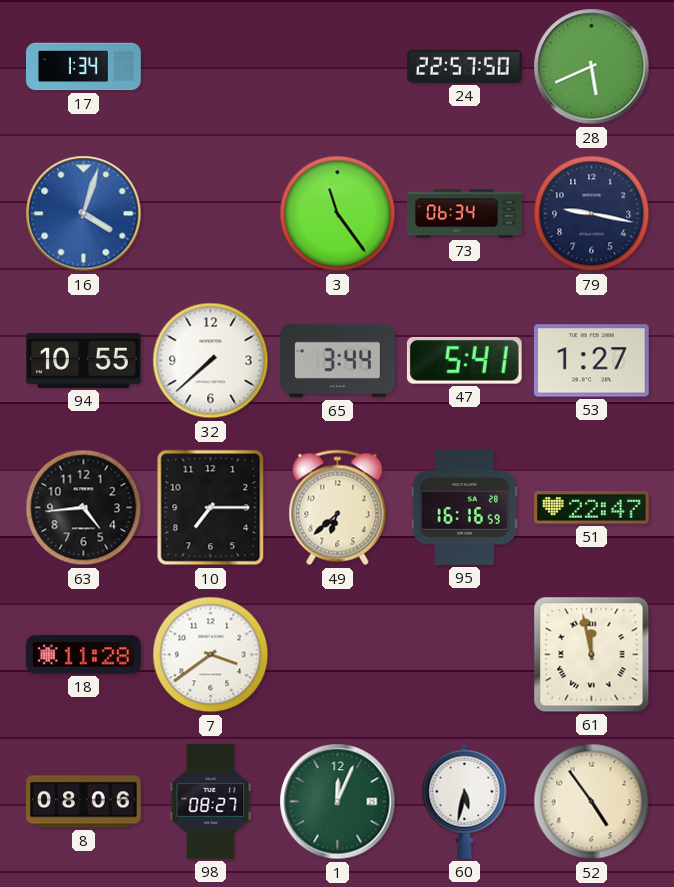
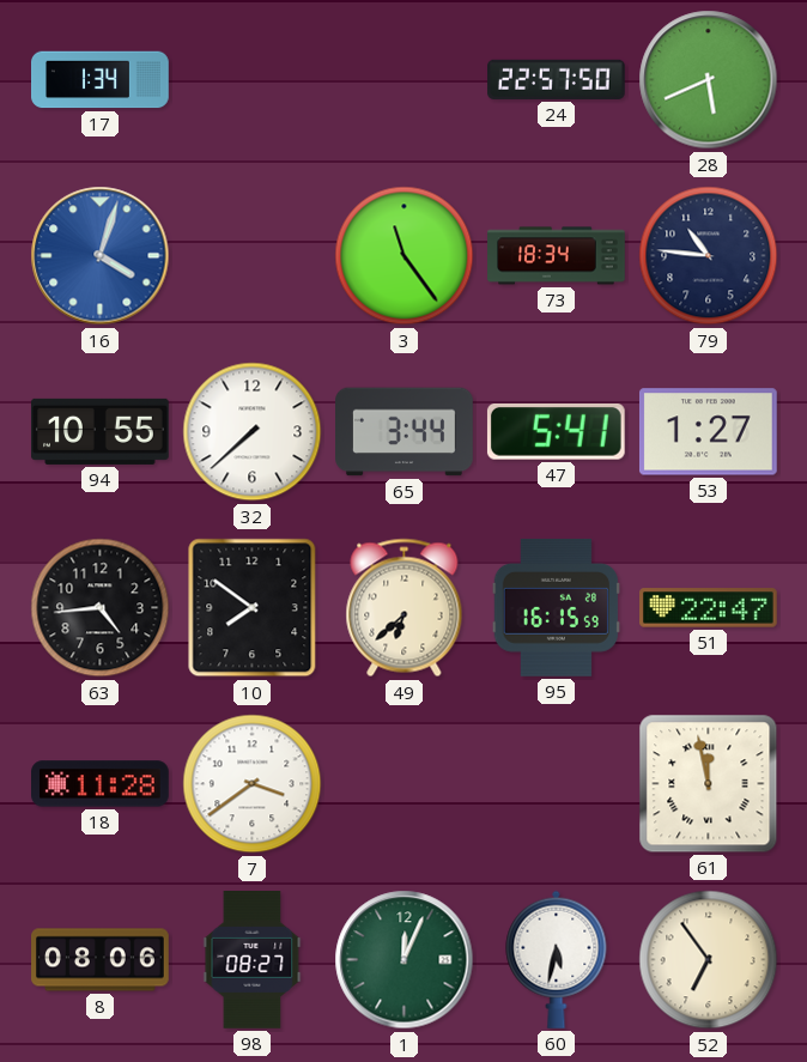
73: 06:34 -> 18:34 (557, 256)
79: 9:17 -> 10:46 (709, 256)
10: 7:15 -> 7:51 (253, 608)
95: 16:16 -> 16:15 (556, 607)
52: 4:54 -> 6:54 (709, 960)
